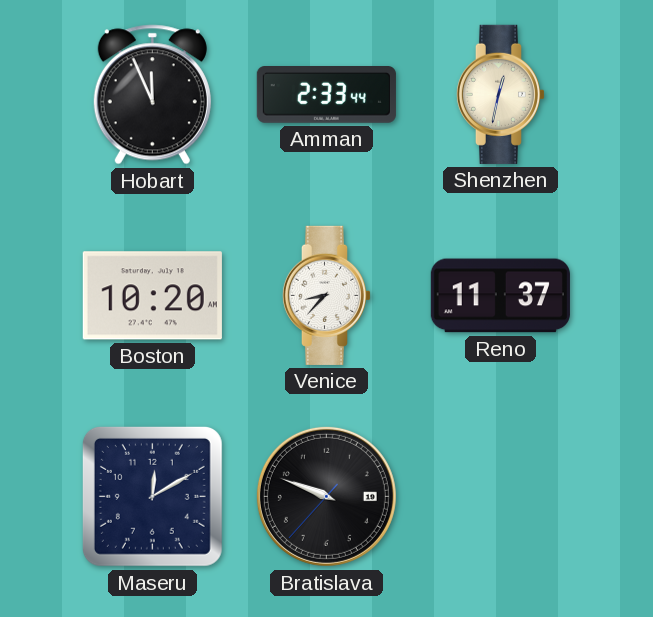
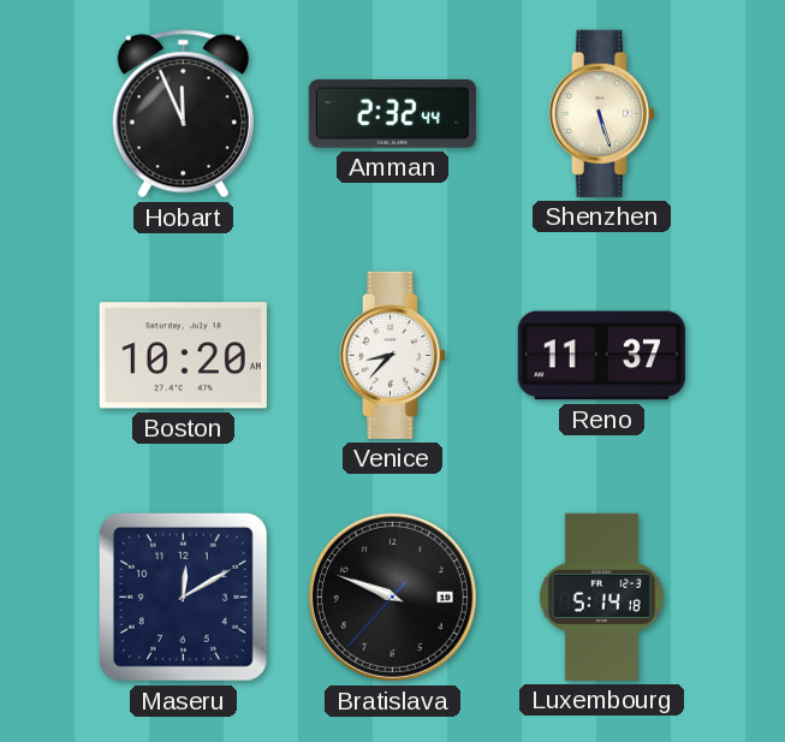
Amman: 2:33 -> 2:32 (392, 114)
Shenzhen: 12:32 -> 5:27 (601, 113)
Luxembourg: none -> 5:14 (601, 596)
